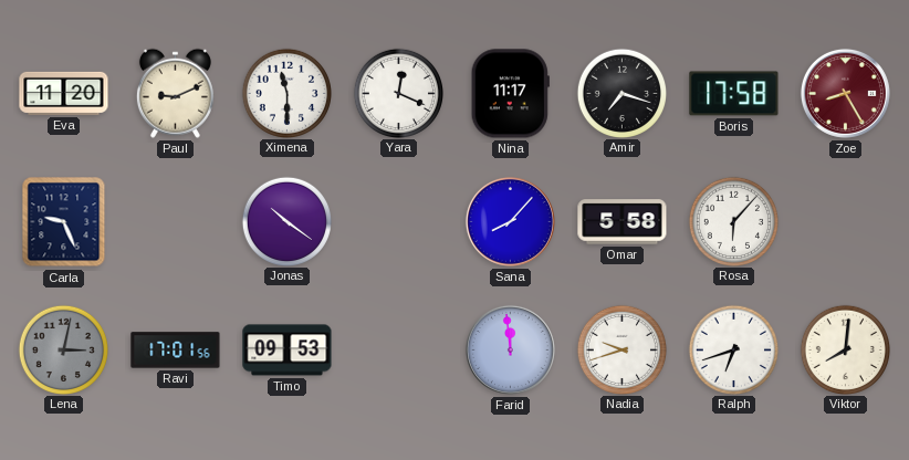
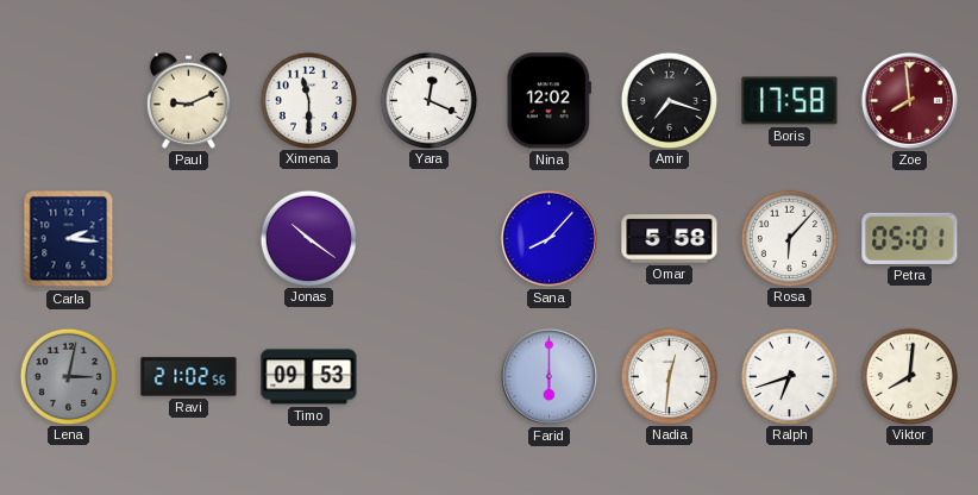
Eva: 11:20 -> none (64, 93)
Nina: 11:17 -> 12:02 (548, 101)
Zoe: 8:25 -> 7:59 (909, 100)
Carla: 9:26 -> 2:16 (69, 239)
Petra: none -> 05:01 (910, 238)
Ravi: 17:01 -> 21:02 (189, 377)
Farid: 11:59 -> 6:00 (548, 376)
Nadia: 9:42 -> 12:31 (669, 376)
